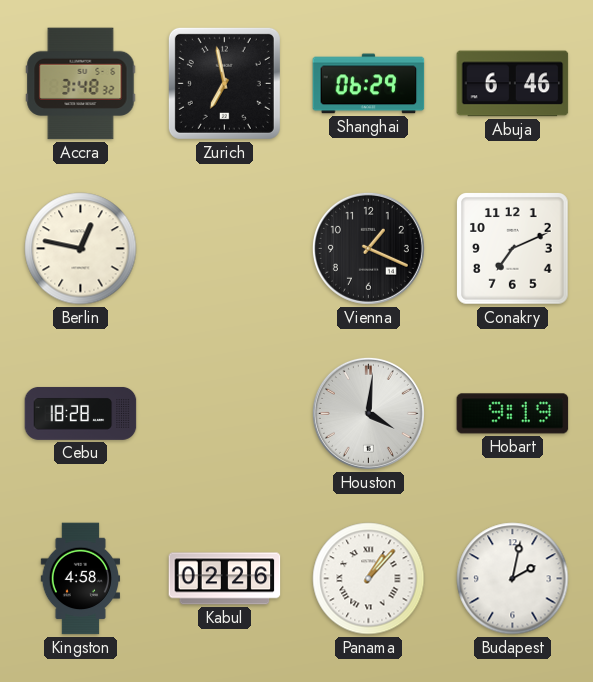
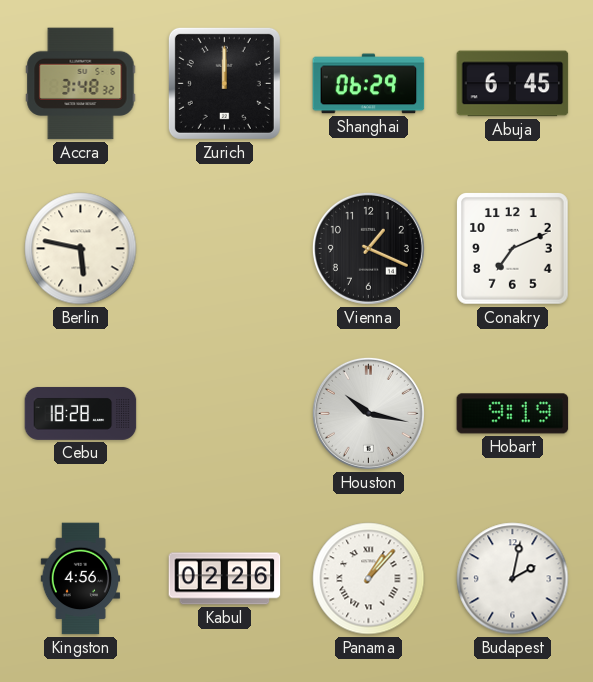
Zurich: 6:58 -> 12:00 (224, 83)
Abuja: 6:46 -> 6:45 (513, 84)
Berlin: 12:47 -> 5:47 (81, 249)
Houston: 4:01 -> 10:17 (368, 413)
Kingston: 4:58 -> 4:56 (81, 579)
